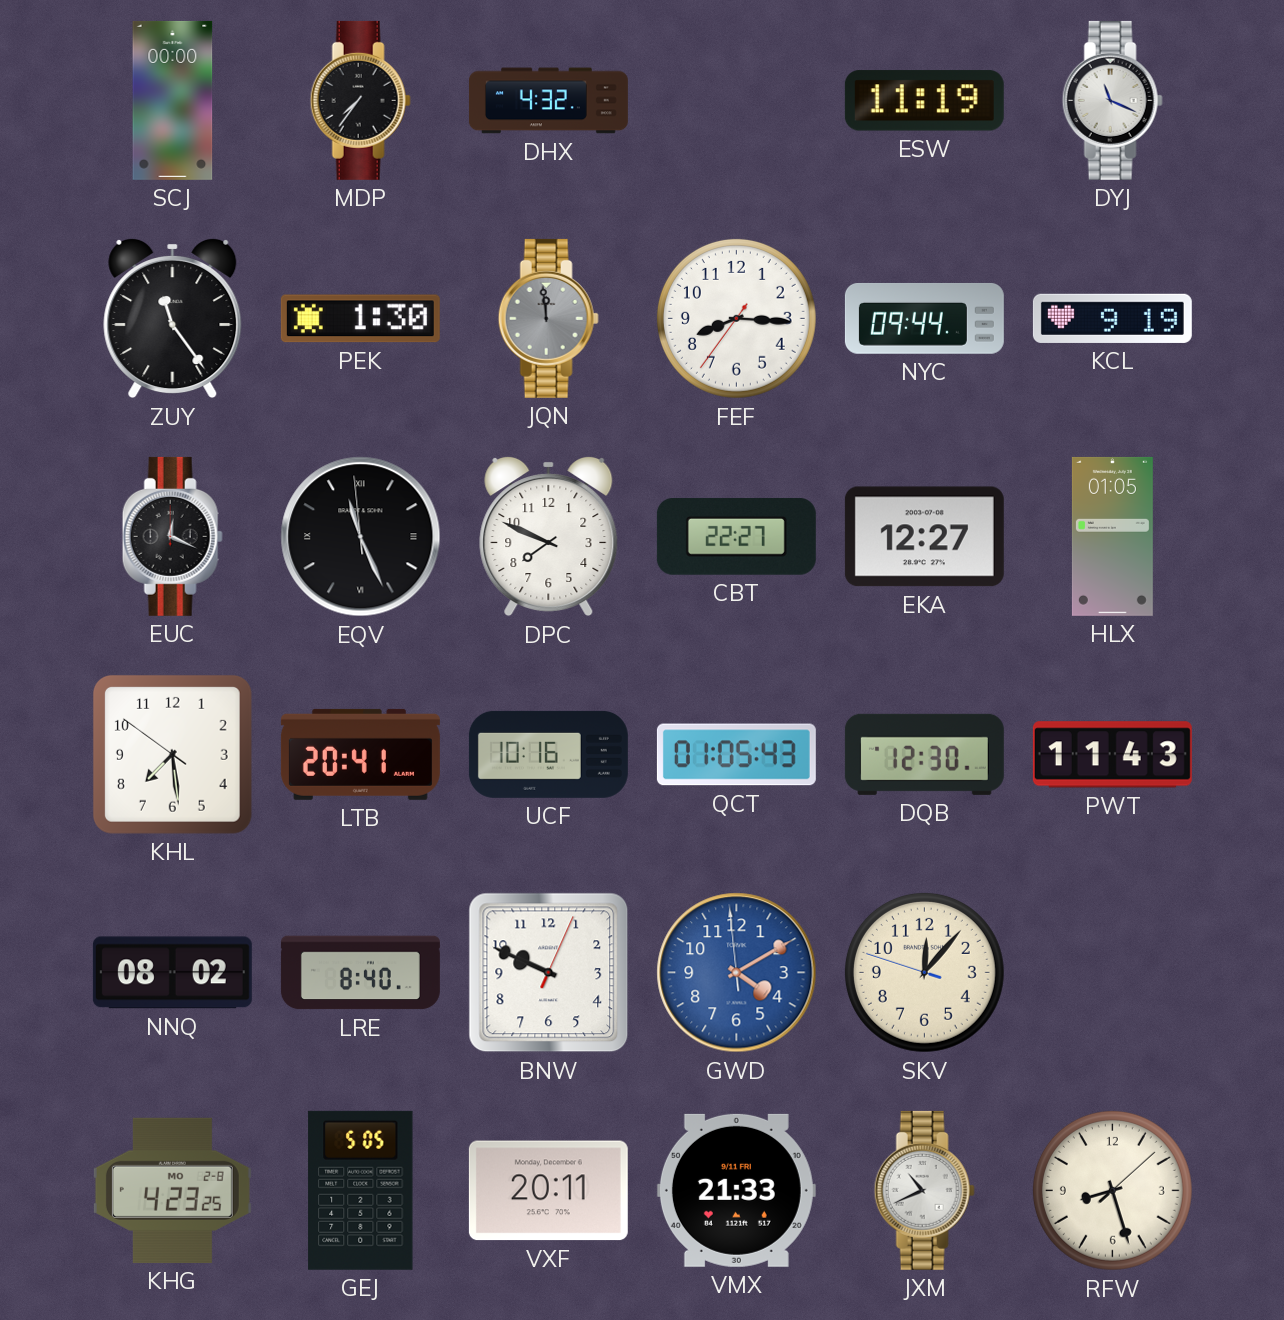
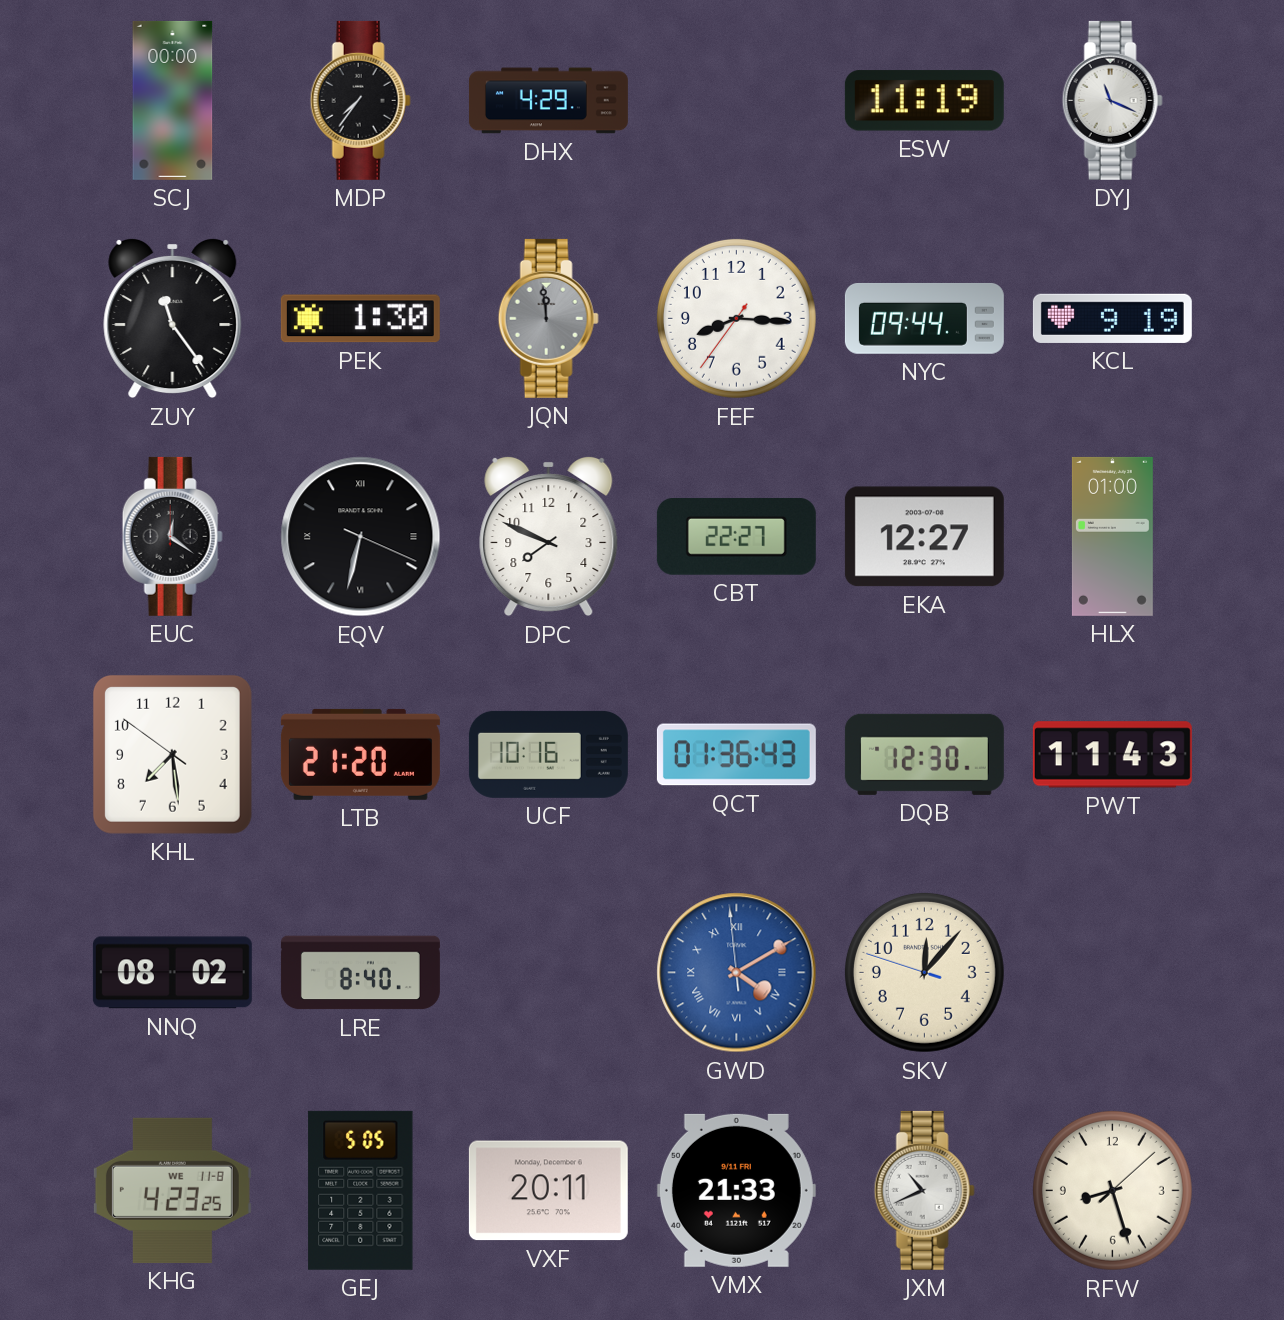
DHX: 4:32 -> 4:29 (548, 101)
EUC: 12:19 -> 12:21 (172, 536)
EQV: 11:25 -> 6:32 (361, 537)
HLX: 01:05 -> 01:00 (1112, 536)
LTB: 20:41 -> 21:20 (360, 754)
QCT: 01:05 -> 01:36 (736, 755)
BNW: 9:49 -> none (549, 973)
GWD numerals: Arabic -> Roman (737, 973)
KHG date: MO 2-8 -> WE 11-8 (172, 1190)
